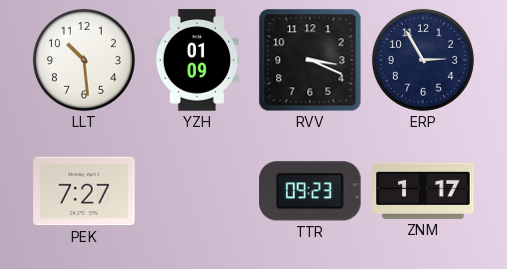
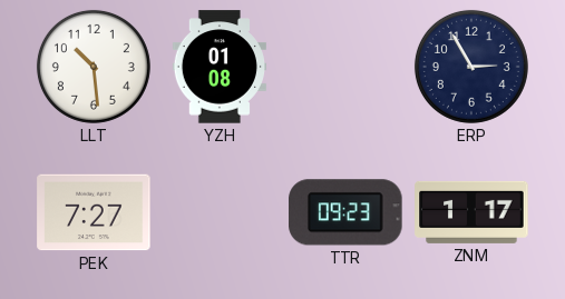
YZH: 01:09 -> 01:08 (218, 67)
RVV: 3:19 -> none (310, 60)
